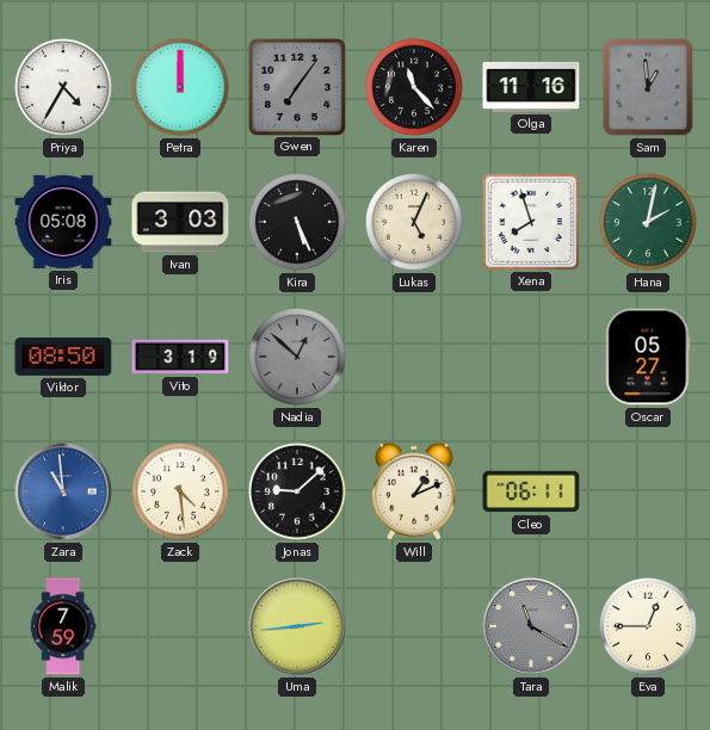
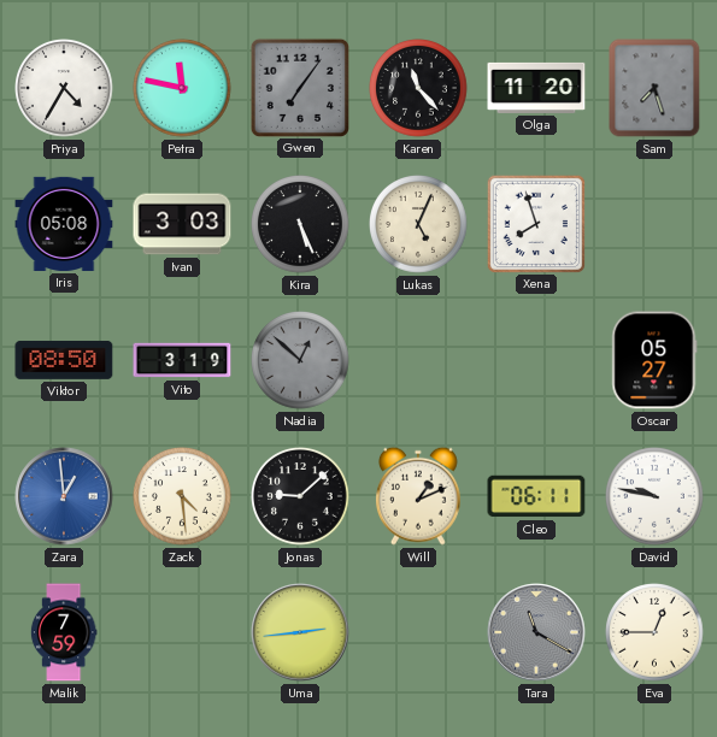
Petra: 12:00 -> 11:47 (183, 89)
Olga: 11:16 -> 11:20 (536, 88)
Sam: 12:59 -> 7:27 (654, 88)
Hana: 2:02 -> none (649, 223)
Zara: 10:59 -> 12:59 (64, 496)
David: none -> 9:47 (656, 497)
